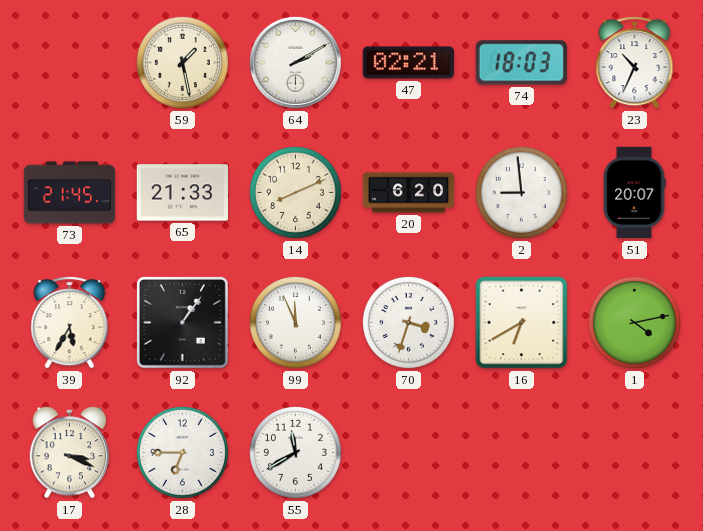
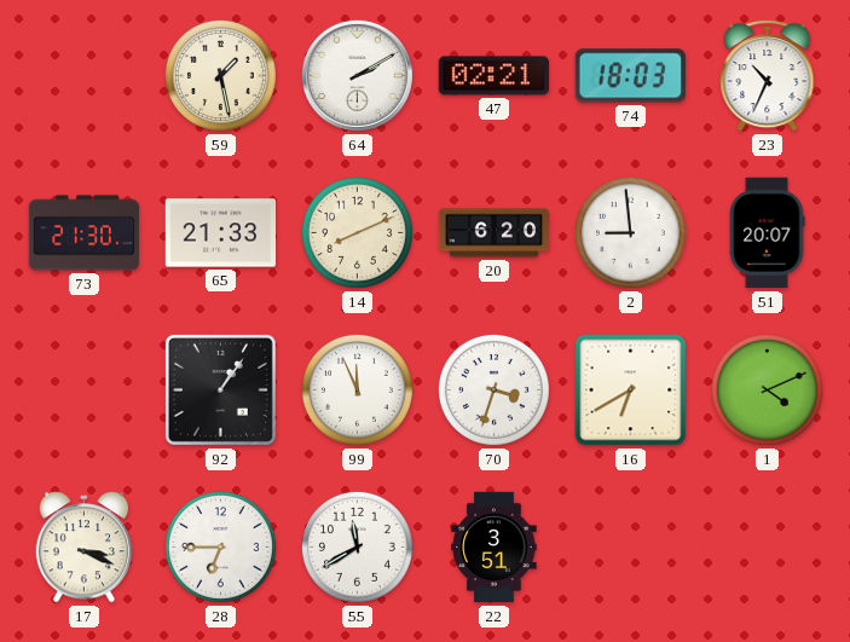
73: 21:45 -> 21:30 (85, 233)
39: 5:35 -> none (70, 323)
1: 4:13 -> 4:11 (767, 389)
22: none -> 3:51 (495, 548)
